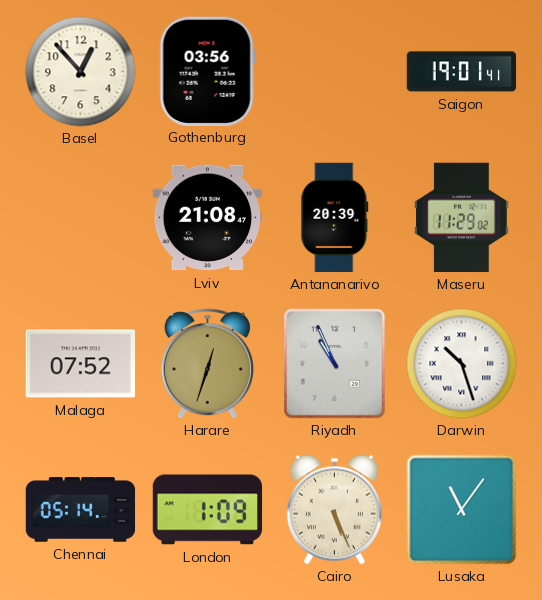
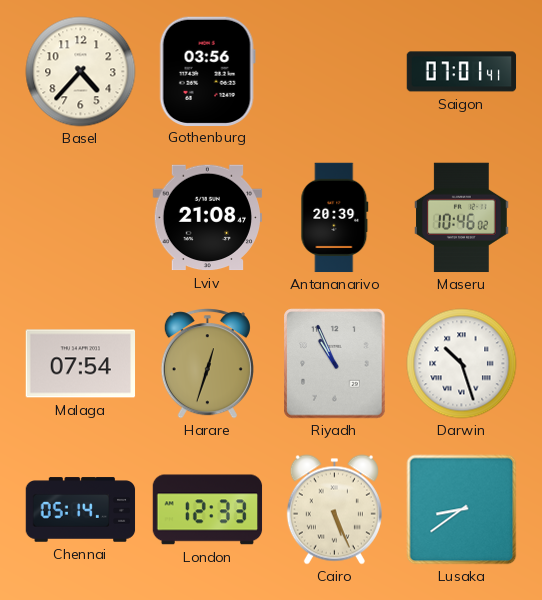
Basel: 12:53 -> 4:37 (81, 72)
Saigon: 19:01 -> 07:01 (462, 72)
Maseru: 11:29 -> 10:46 (462, 218)
Malaga: 07:52 -> 07:54 (81, 364)
London: 1:09 -> 12:33 (208, 510)
Lusaka: 11:06 -> 8:39 (462, 510)
